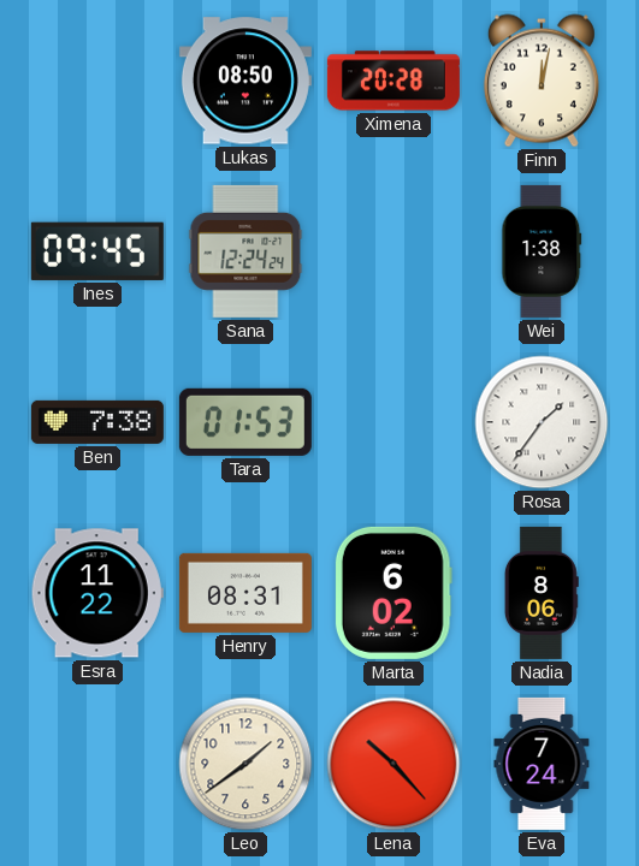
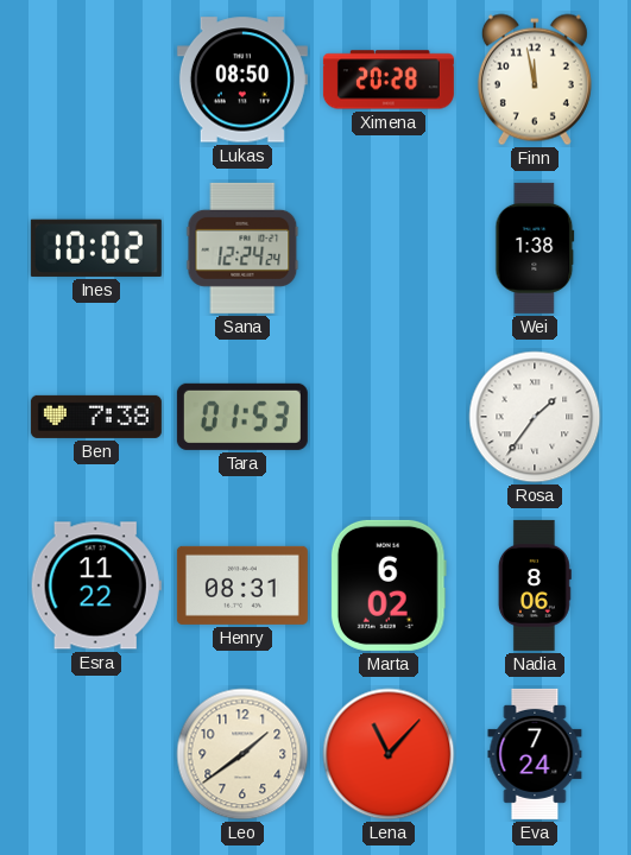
Finn: 12:02 -> 11:58 (535, 80)
Ines: 09:45 -> 10:02 (96, 248)
Lena: 10:23 -> 11:07 (389, 754)
